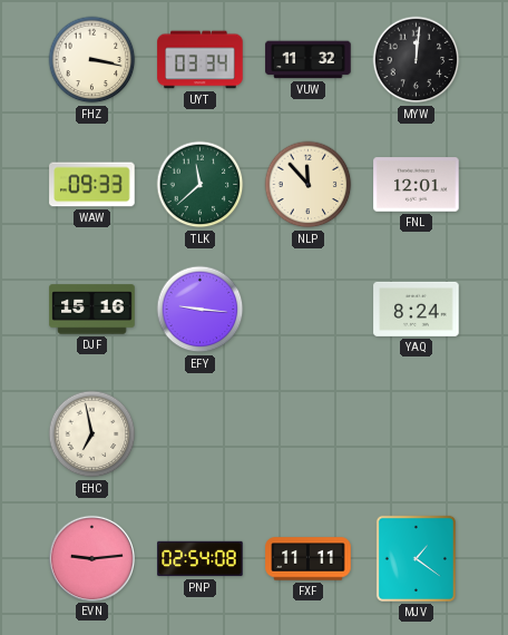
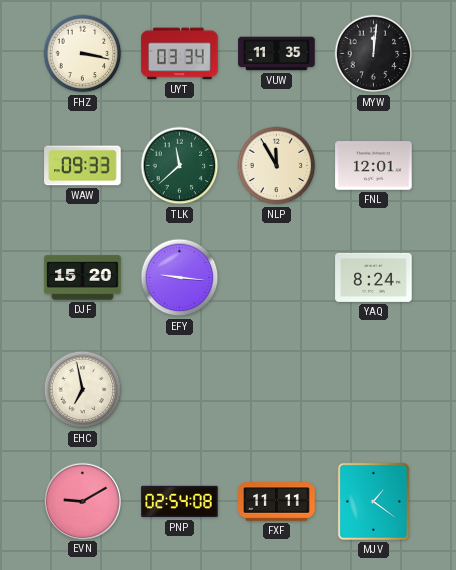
VUW: 11:32 -> 11:35 (277, 54)
NLP: 11:53 -> 11:55 (277, 166)
DJF: 15:16 -> 15:20 (83, 278)
EVN: 9:14 -> 9:10 (82, 501)
